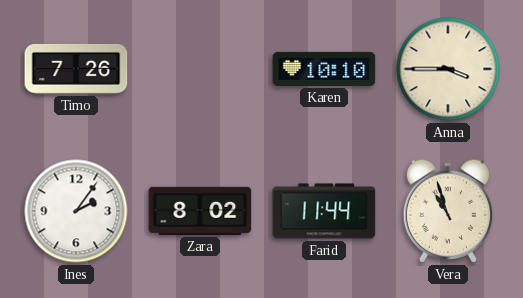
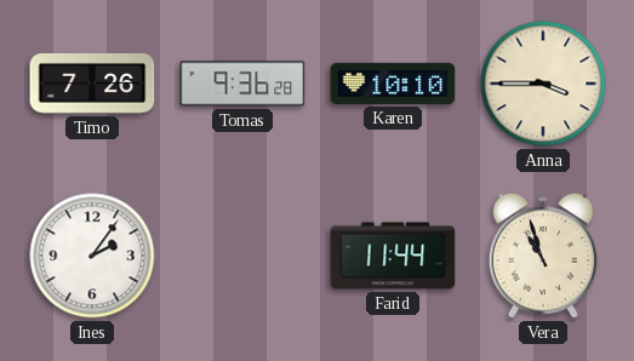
Tomas: none -> 9:36 (242, 84)
Zara: 8:02 -> none (200, 211)
